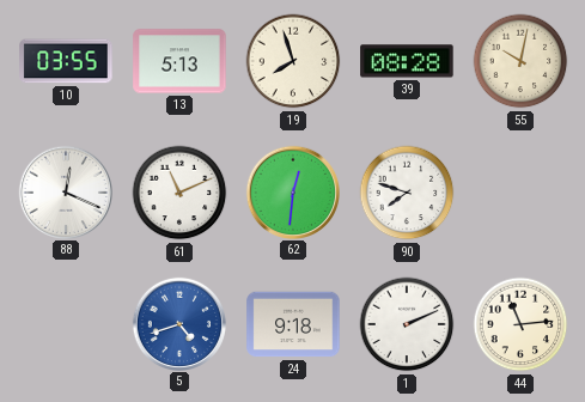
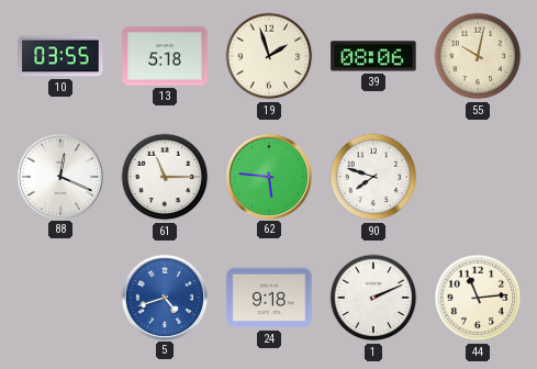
13: 5:13 -> 5:18 (165, 56)
19: 7:57 -> 1:57 (269, 56)
39: 08:28 -> 08:06 (373, 56)
61: 11:11 -> 11:15 (165, 177)
62: 12:31 -> 5:46 (268, 176)
